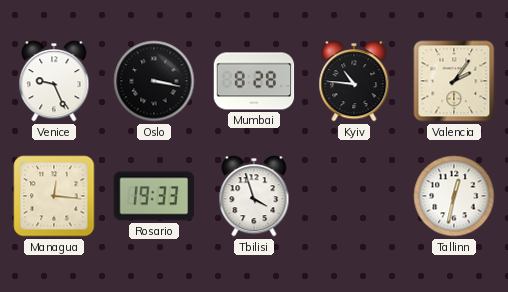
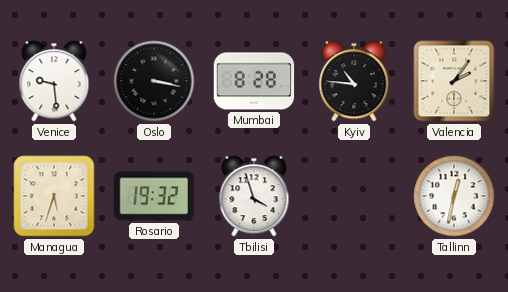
Venice: 9:26 -> 9:29 (54, 81)
Managua: 12:16 -> 5:33 (54, 196)
Rosario: 19:33 -> 19:32 (154, 196)
